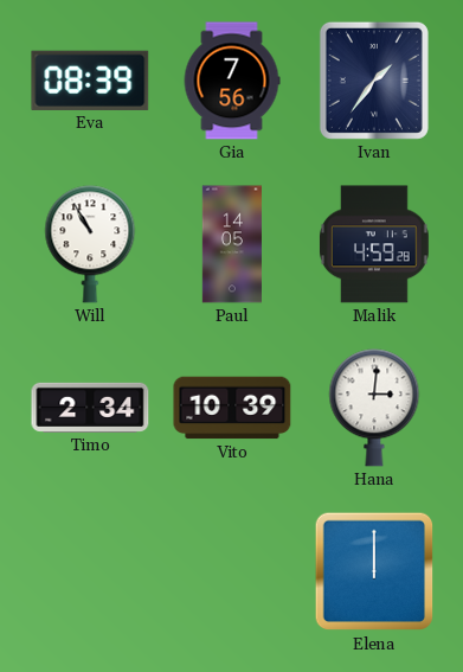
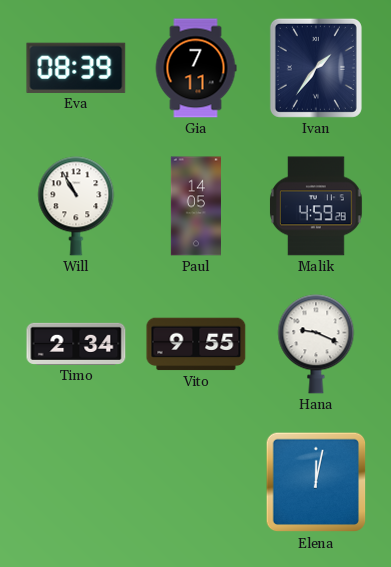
Gia: 7:56 -> 7:11 (196, 68)
Vito: 10:39 -> 9:55 (196, 344)
Hana: 3:01 -> 9:19 (316, 344)
Elena: 12:00 -> 12:02 (316, 482)
